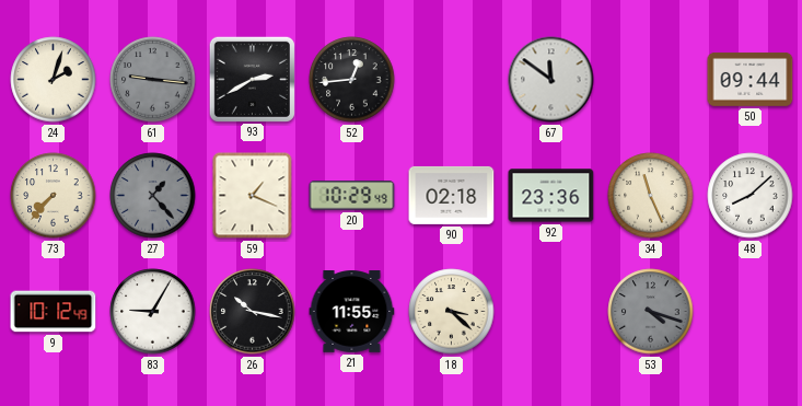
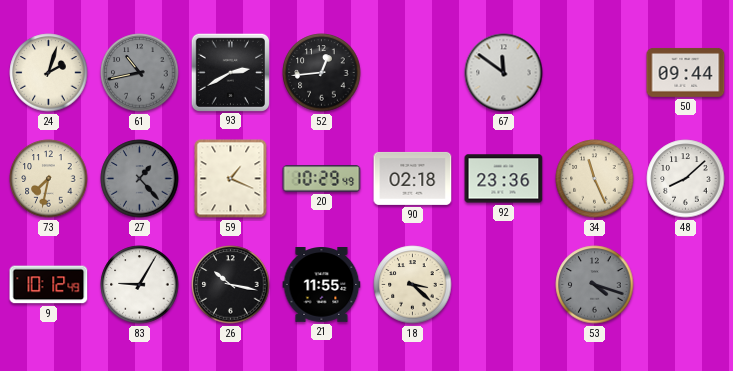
61: 9:16 -> 10:43 (140, 73)
73: 7:37 -> 7:32 (49, 179)
